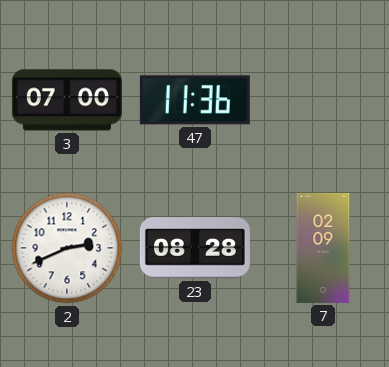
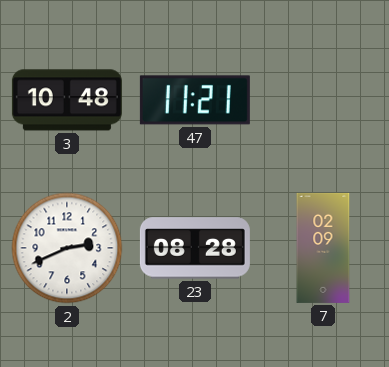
3: 07:00 -> 10:48 (67, 100)
47: 11:36 -> 11:21 (195, 100)
